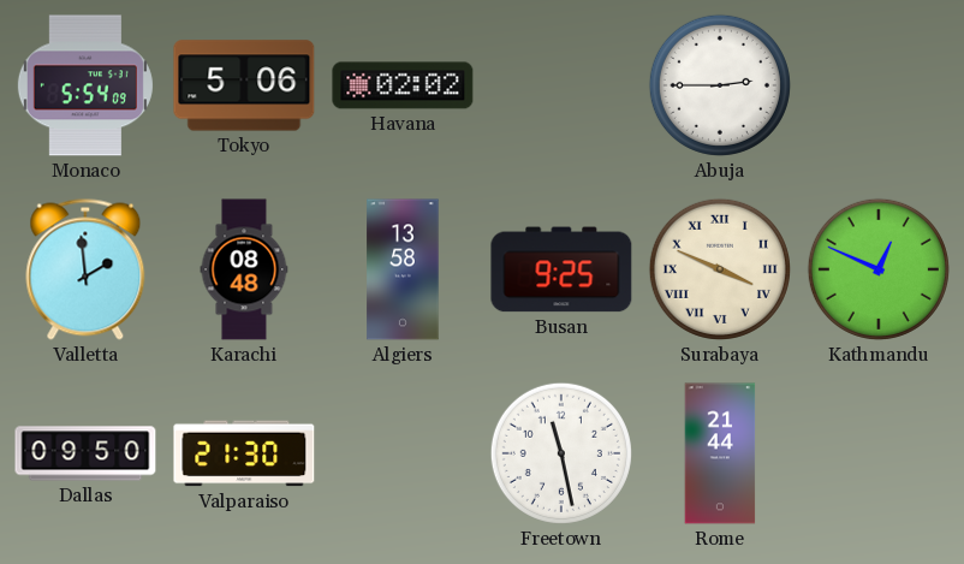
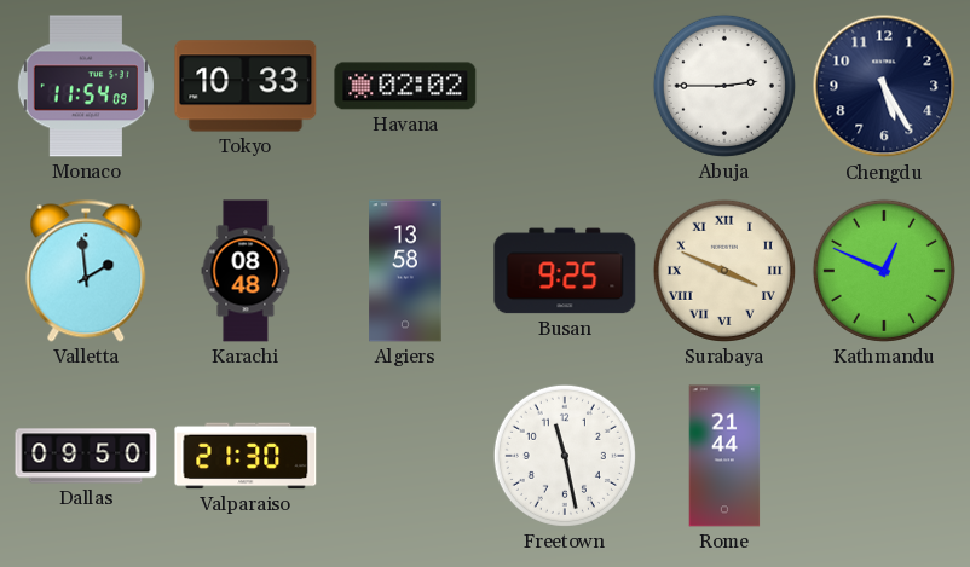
Monaco: 5:54 -> 11:54 (86, 86)
Tokyo: 5:06 -> 10:33 (246, 86)
Chengdu: none -> 5:25 (884, 86)
